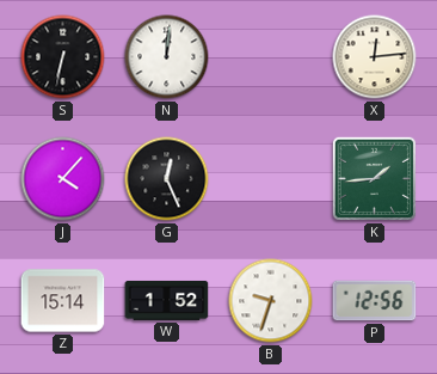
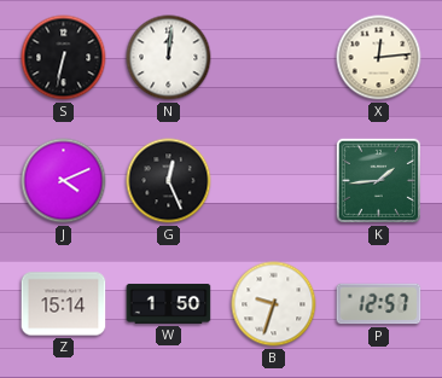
J: 4:07 -> 4:11 (64, 181)
W: 1:52 -> 1:50 (169, 303)
P: 12:56 -> 12:57 (379, 304)
